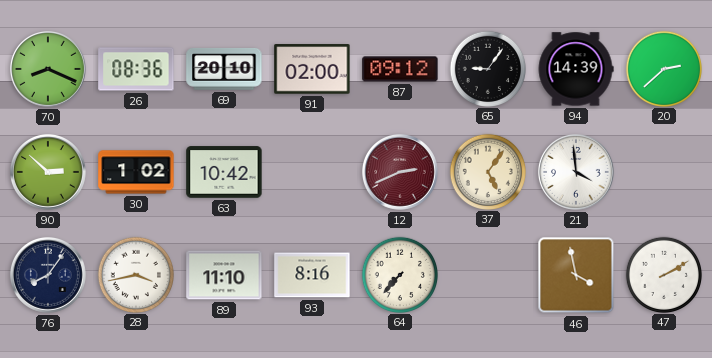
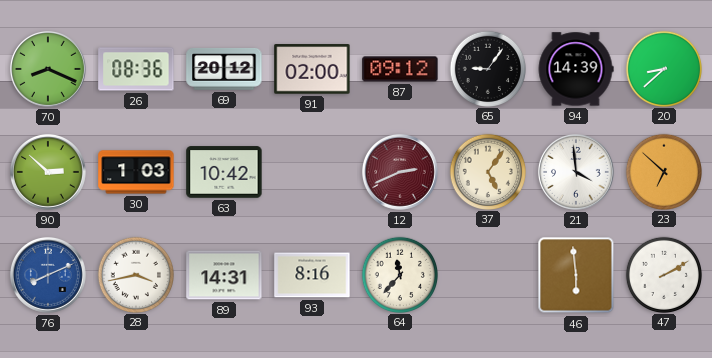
69: 20:10 -> 20:12 (224, 69)
20: 2:38 -> 8:38 (663, 68)
30: 1:02 -> 1:03 (136, 172)
23: none -> 6:52 (663, 171)
76: 8:06 -> 8:11 (48, 275)
76 dial: navy -> blue (48, 275)
89: 11:10 -> 14:31 (224, 275)
64: 7:37 -> 11:37 (399, 274)
46: 3:58 -> 5:59 (576, 275)
